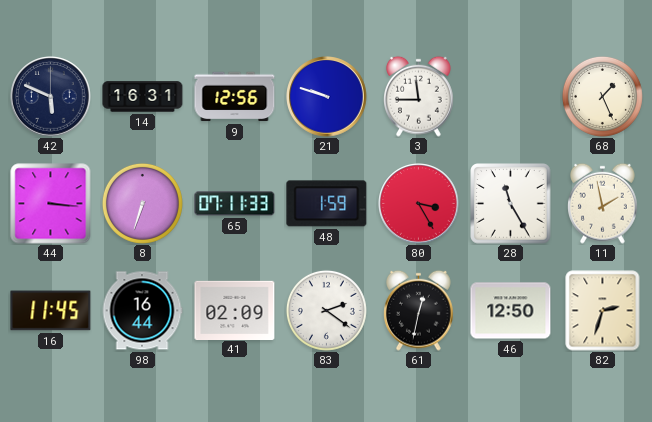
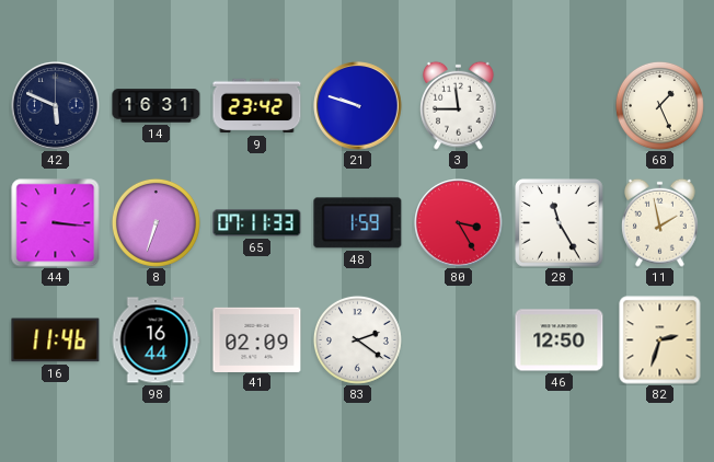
9: 12:56 -> 23:42 (257, 106)
16: 11:45 -> 11:46 (56, 340)
61: 12:32 -> none (419, 310)
